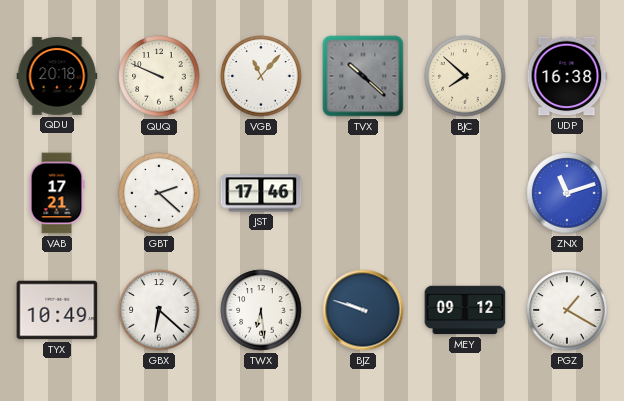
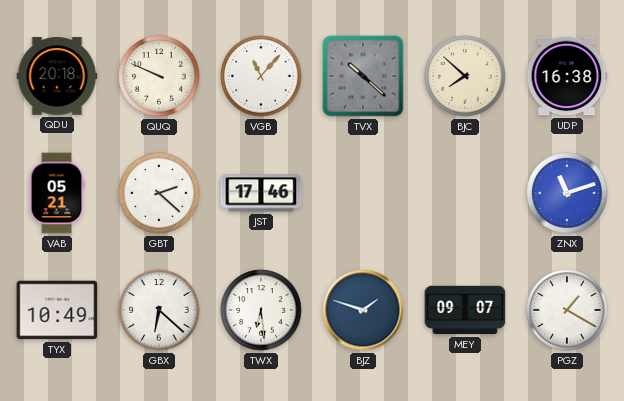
VAB: 17:21 -> 05:21 (57, 193)
BJZ: 9:48 -> 1:48 (363, 310)
MEY: 09:12 -> 09:07 (465, 310)
